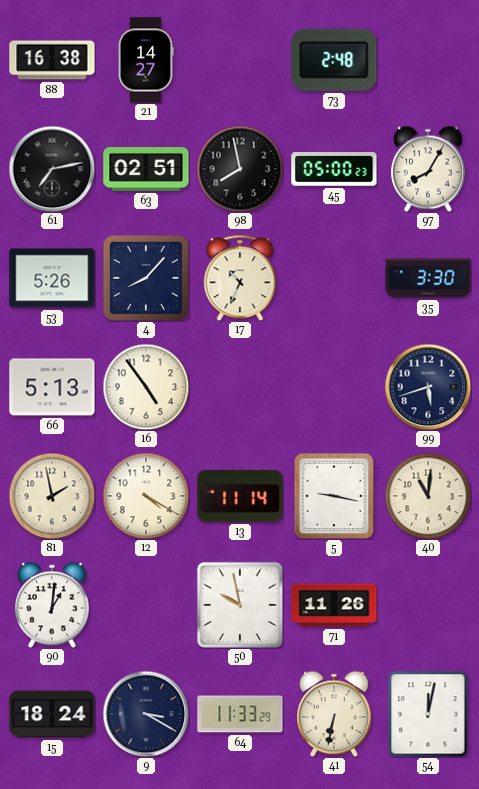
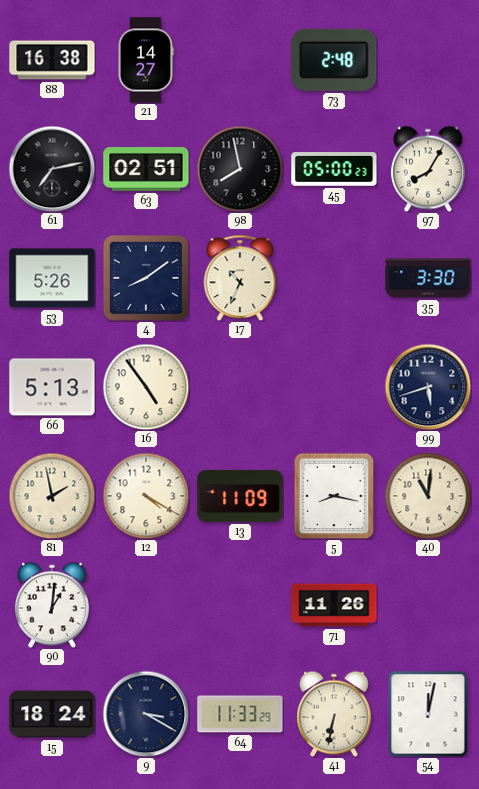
4: 8:07 -> 8:09 (146, 278)
13: 11:14 -> 11:09 (240, 496)
5: 9:17 -> 8:17 (334, 496)
50: 9:58 -> none (239, 604)
